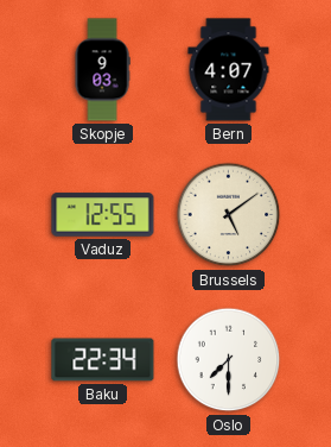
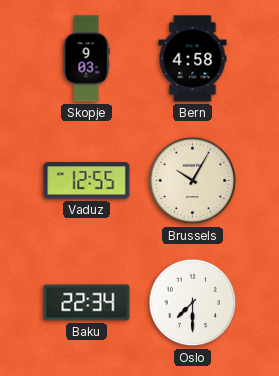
Bern: 4:07 -> 4:58 (193, 59)
Brussels: 5:09 -> 10:05 (193, 181)
